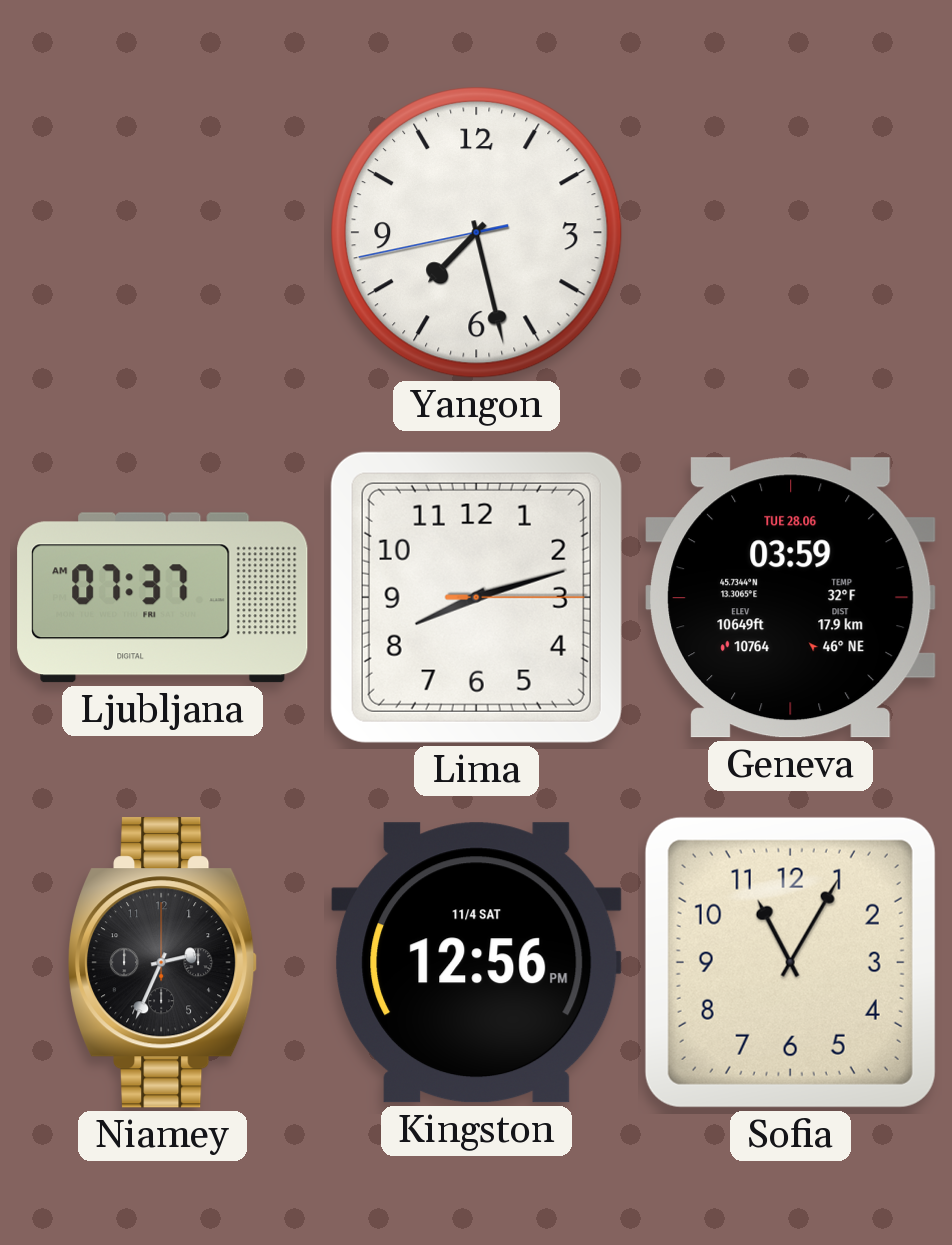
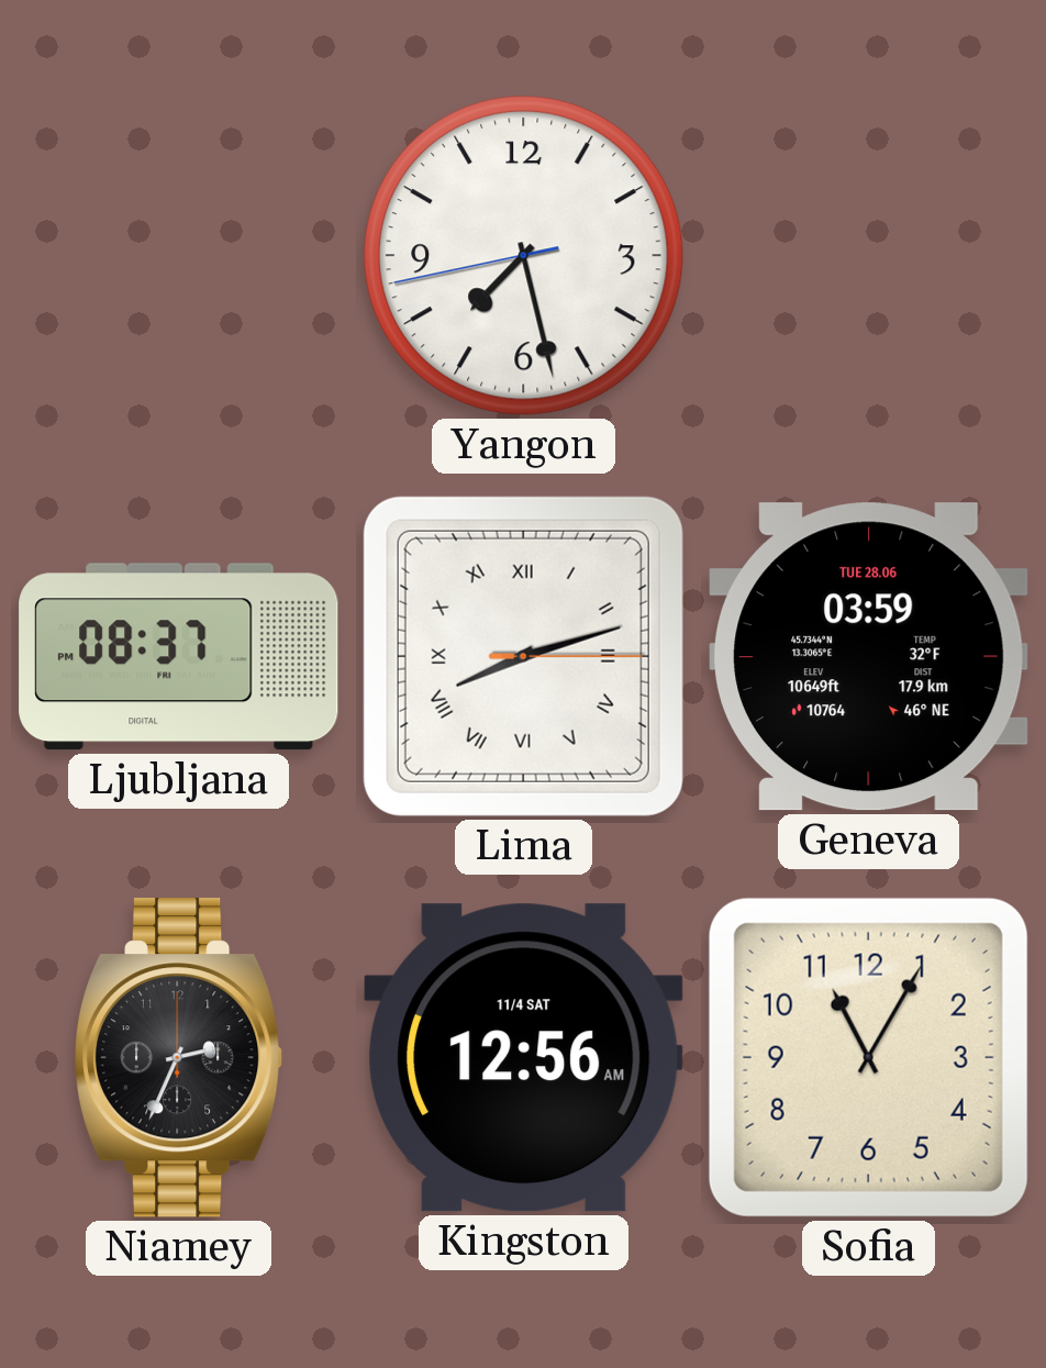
Ljubljana: 07:37 -> 08:37 (179, 657)
Lima numerals: Arabic -> Roman (523, 656)
Kingston: 12:56 PM -> 12:56 AM (524, 1058)
